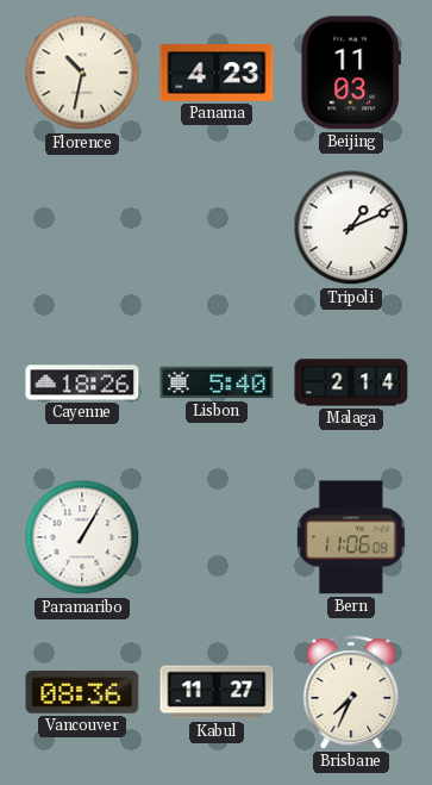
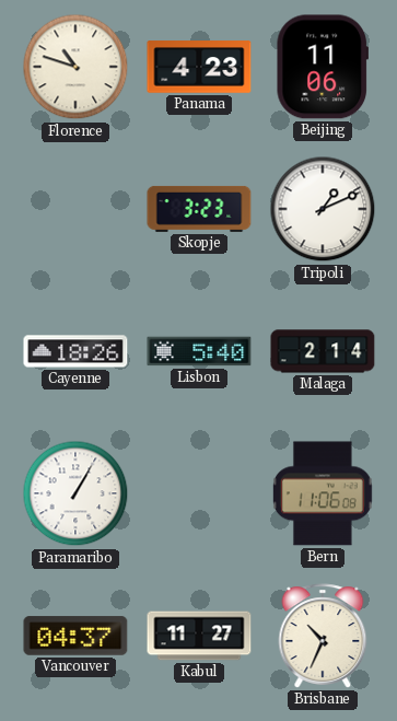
Florence: 10:32 -> 10:48 (75, 67)
Beijing: 11:03 -> 11:06 (322, 67)
Skopje: none -> 3:23 (199, 209)
Vancouver: 08:36 -> 04:37 (75, 636)
Brisbane: 7:34 -> 10:34 (323, 636)
